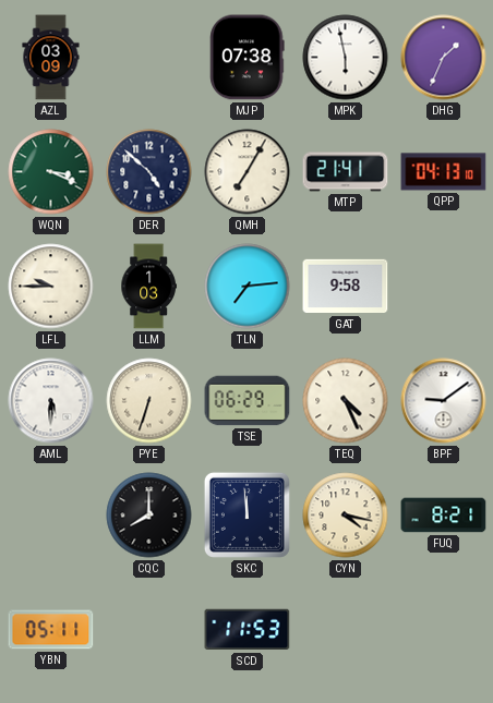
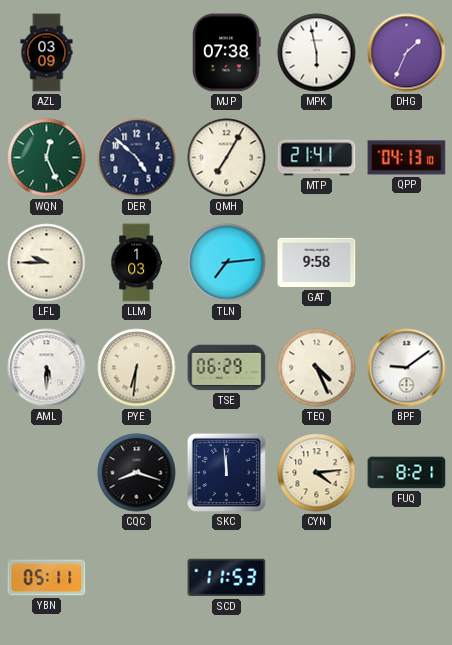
WQN: 3:19 -> 12:26 (47, 158)
PYE: 6:33 -> 6:31 (137, 368)
CQC: 8:00 -> 8:18 (137, 473)
CYN: 4:17 -> 4:14 (317, 473)
